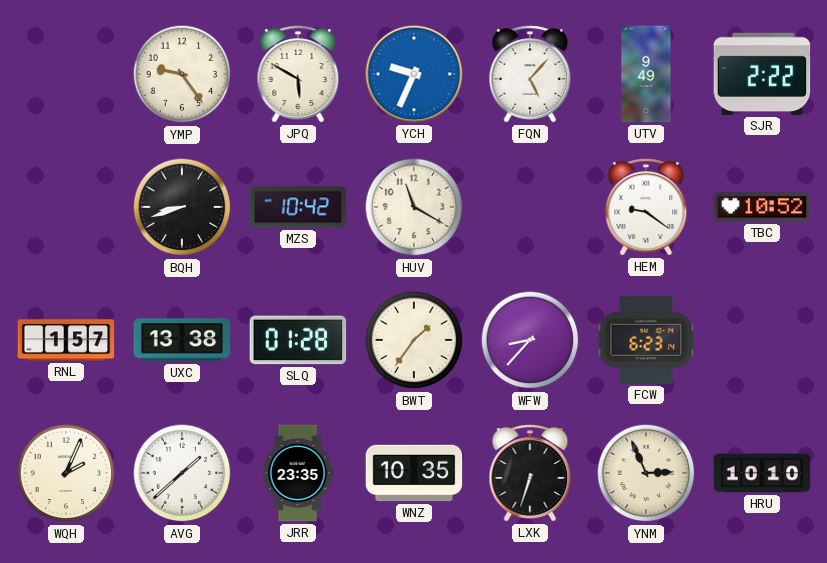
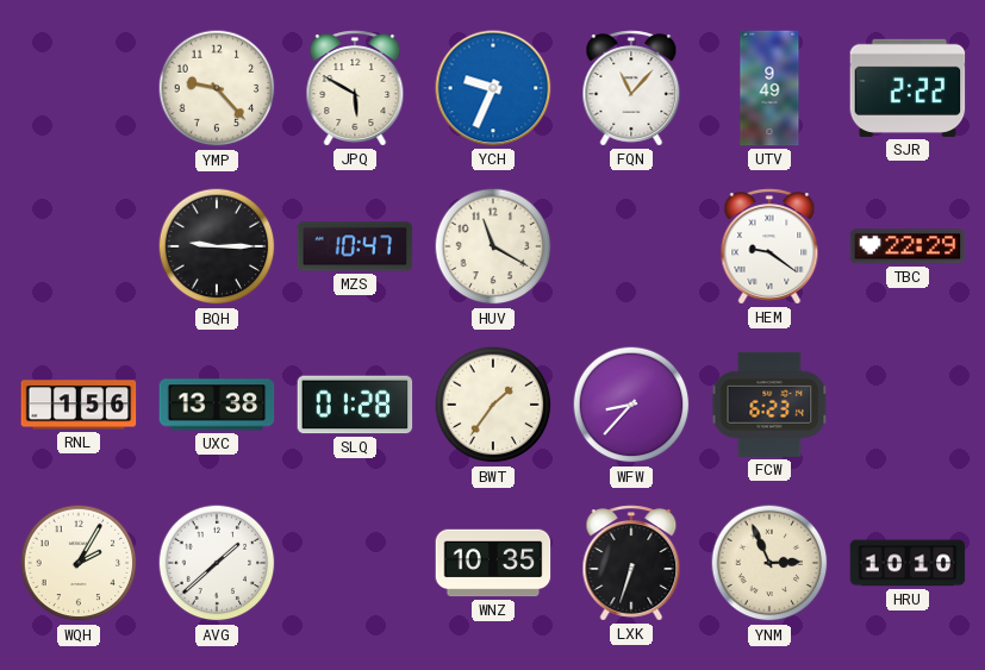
YMP: 9:24 -> 9:23 (217, 88)
FQN: 5:07 -> 11:07 (631, 88)
BQH: 8:42 -> 9:15 (217, 246)
MZS: 10:42 -> 10:47 (355, 246)
TBC: 10:52 -> 22:29 (908, 246)
RNL: 1:57 -> 1:56 (79, 405)
WQH: 2:04 -> 2:05 (79, 563)
JRR: 23:35 -> none (298, 473)
